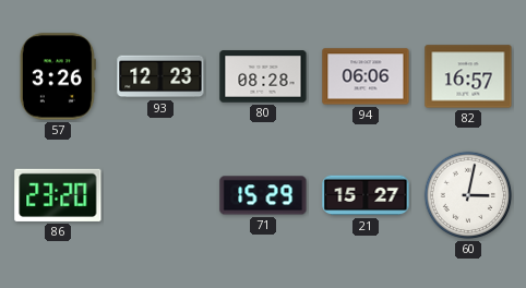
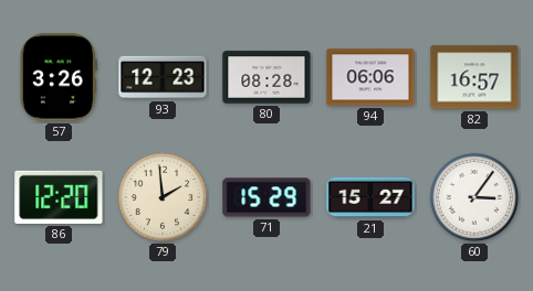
86: 23:20 -> 12:20 (59, 197)
79: none -> 1:59 (163, 197)
60: 3:02 -> 3:06 (474, 197)
